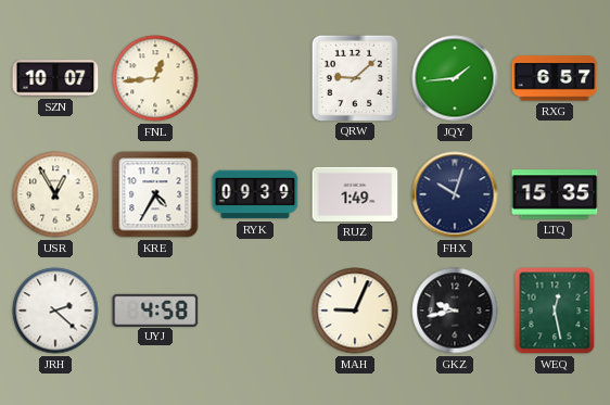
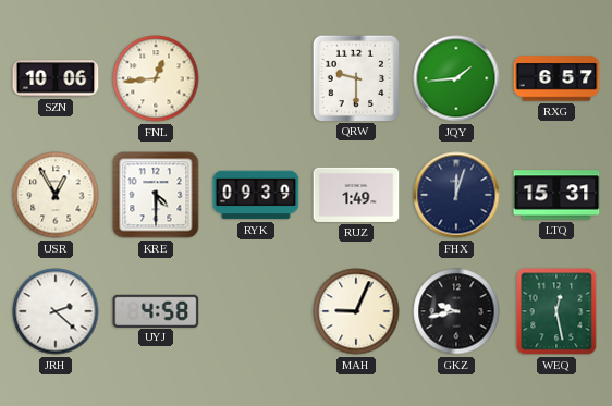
SZN: 10:07 -> 10:06 (56, 78)
QRW: 9:08 -> 9:30 (355, 77)
KRE: 4:35 -> 4:30 (156, 195)
FHX: 10:03 -> 12:03 (456, 195)
LTQ: 15:35 -> 15:31 (556, 195)
